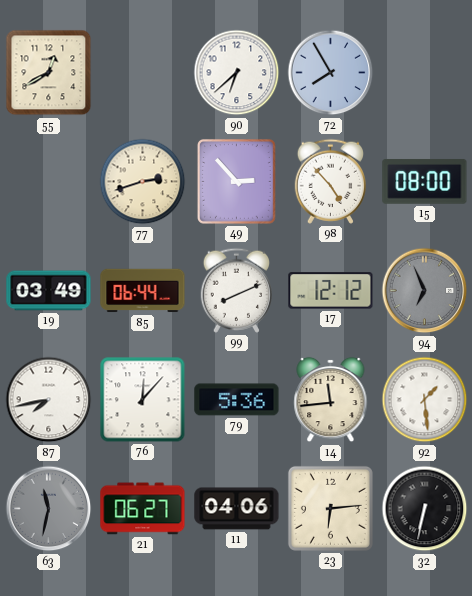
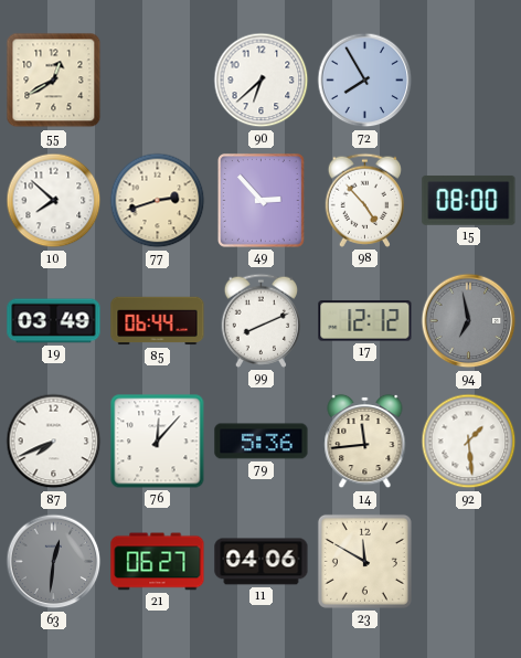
10: none -> 7:52 (54, 201)
94: 6:56 -> 6:58 (469, 321)
87: 7:43 -> 7:41 (54, 442)
63: 11:32 -> 12:31 (54, 562)
23: 6:14 -> 11:50 (364, 561)
32: 6:32 -> none (425, 509)
